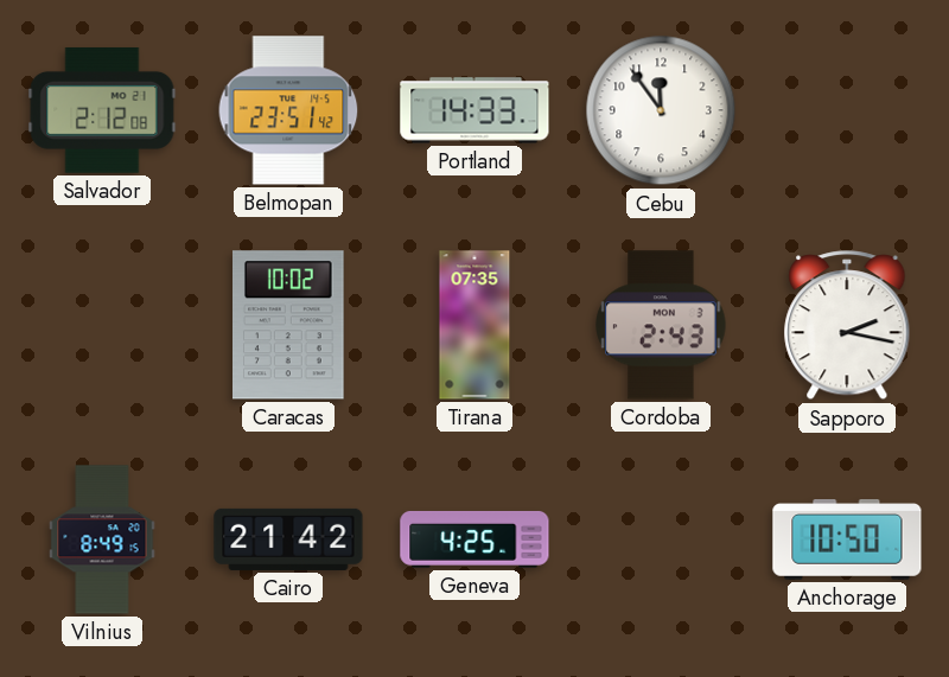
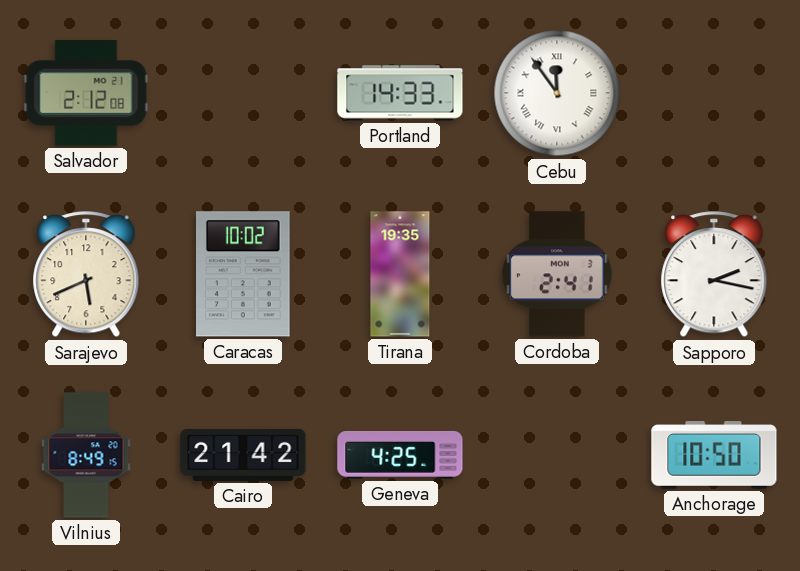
Belmopan: 23:51 -> none (288, 110)
Cebu numerals: Arabic -> Roman (557, 93)
Sarajevo: none -> 5:41 (86, 275)
Tirana: 07:35 -> 19:35 (400, 274)
Cordoba: 2:43 -> 2:41 (557, 274)
